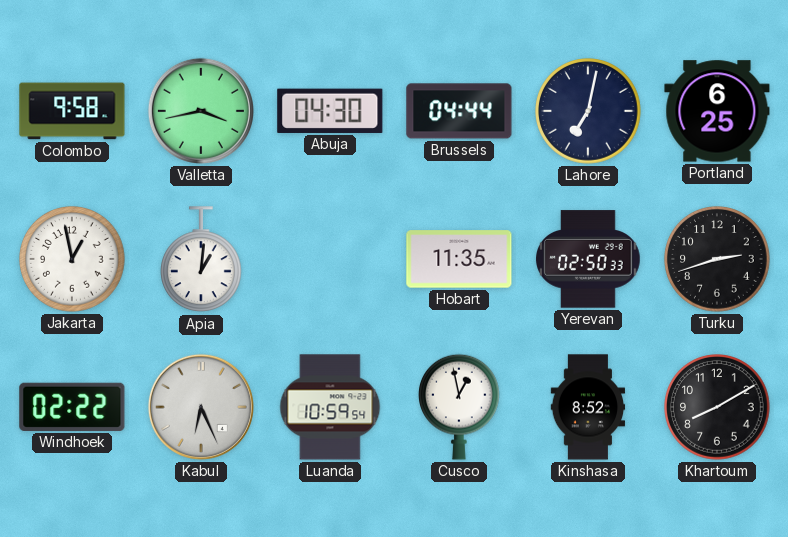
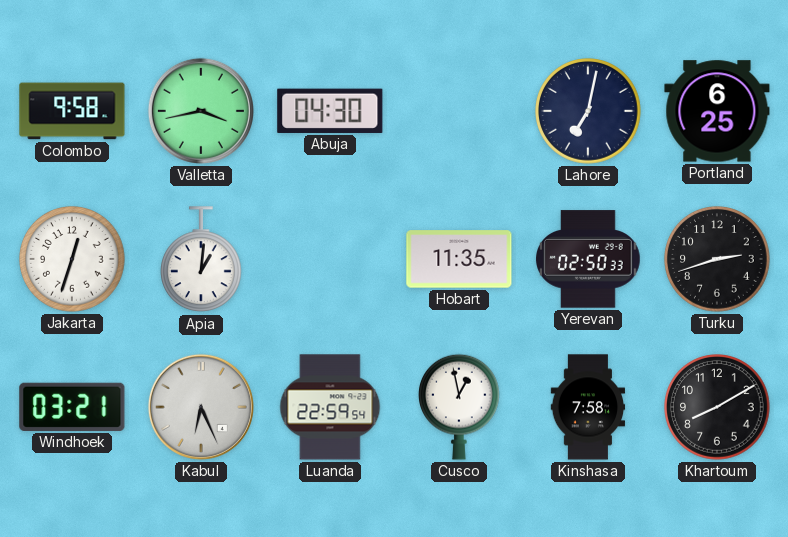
Brussels: 04:44 -> none (459, 111)
Jakarta: 12:58 -> 12:33 (72, 259)
Windhoek: 02:22 -> 03:21 (72, 407)
Luanda: 10:59 -> 22:59 (330, 407)
Kinshasa: 8:52 -> 7:58 (588, 407)
